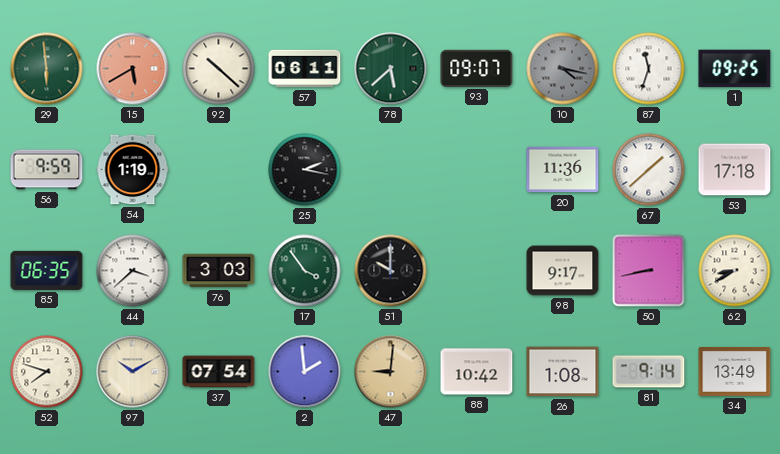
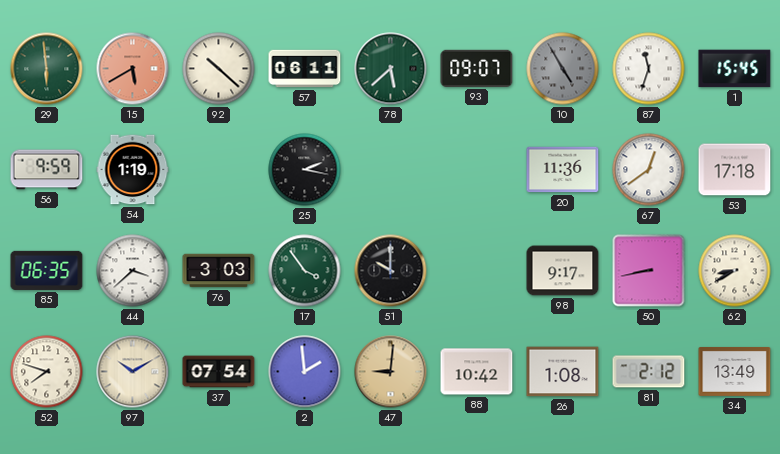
10: 4:17 -> 4:55 (563, 69)
1: 09:25 -> 15:45 (735, 69)
67: 1:38 -> 12:39 (649, 170)
81: 9:14 -> 2:12 (649, 372)
